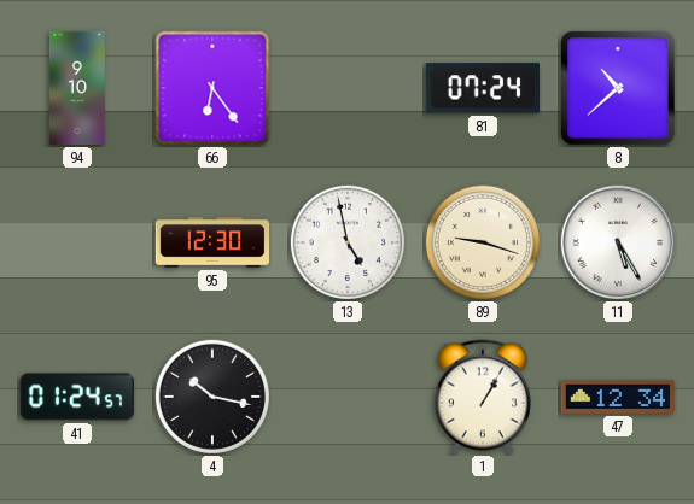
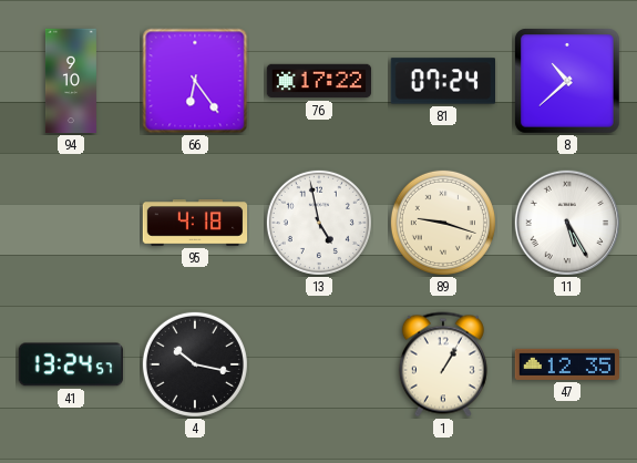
76: none -> 17:22 (319, 81)
95: 12:30 -> 4:18 (195, 223)
41: 01:24 -> 13:24 (70, 364)
47: 12:34 -> 12:35 (566, 364)
